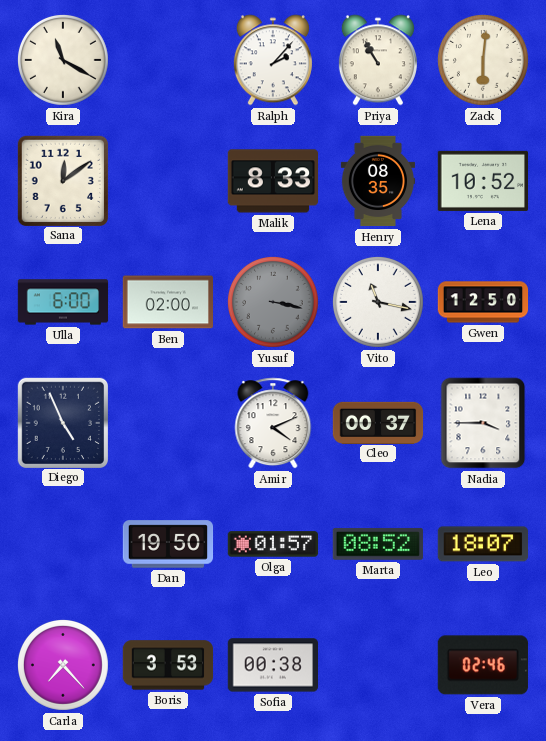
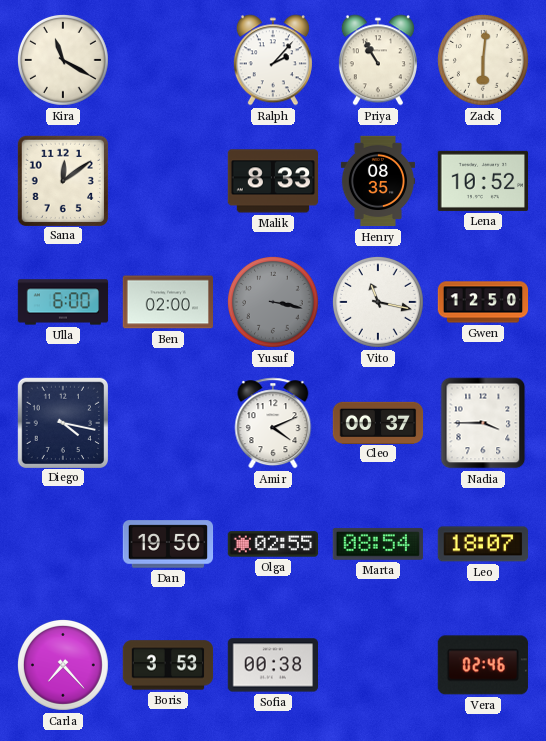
Diego: 4:56 -> 4:17 (62, 422)
Olga: 01:57 -> 02:55 (273, 544)
Marta: 08:52 -> 08:54 (378, 545)
